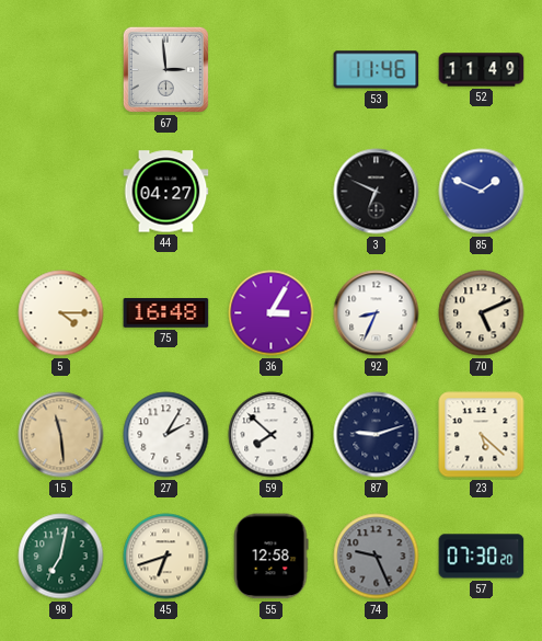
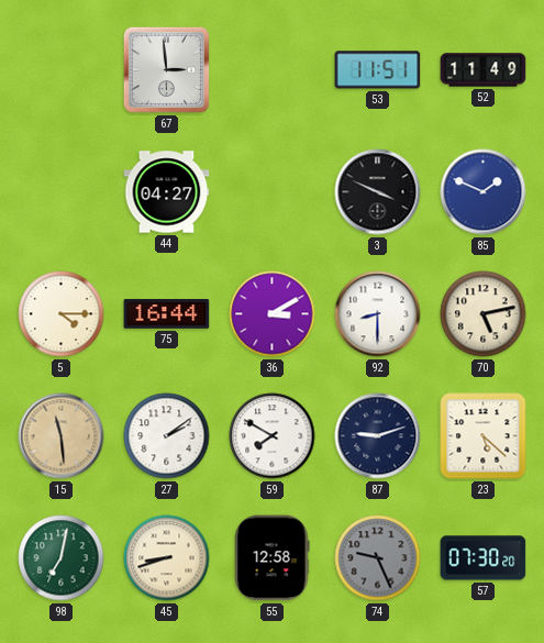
53: 11:46 -> 11:51 (378, 70)
3: 6:49 -> 3:49 (378, 192)
75: 16:48 -> 16:44 (167, 314)
36: 3:05 -> 3:10 (273, 314)
92: 8:34 -> 8:30 (378, 314)
70: 5:11 -> 5:13 (484, 314)
27: 2:05 -> 2:09 (167, 436)
59: 7:52 -> 7:50 (273, 436)
45: 6:42 -> 8:42 (167, 558)
